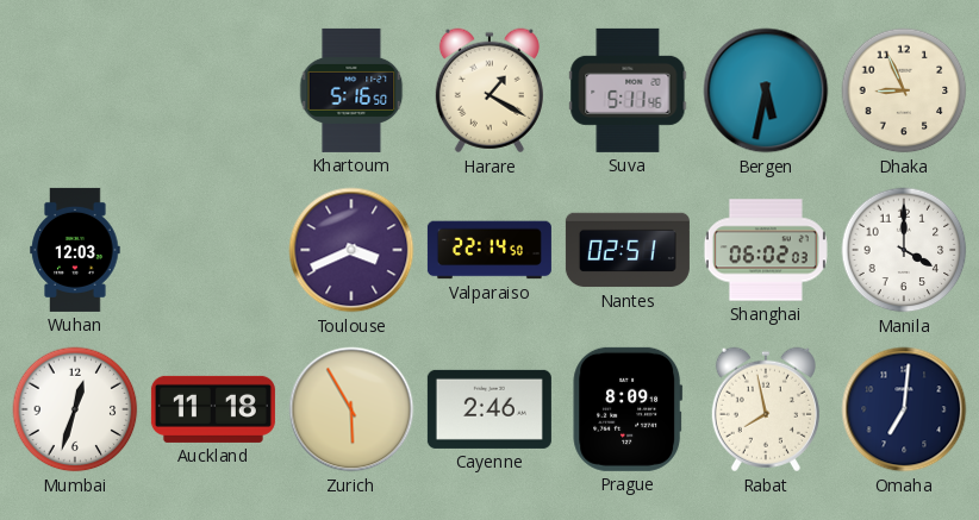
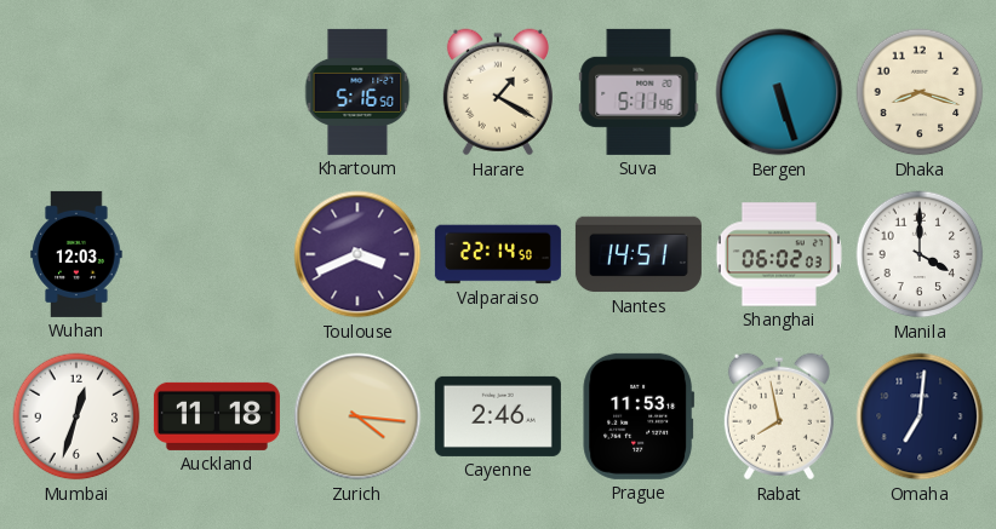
Bergen: 5:32 -> 5:27 (779, 92)
Dhaka: 8:56 -> 8:18 (920, 92)
Nantes: 02:51 -> 14:51 (639, 254)
Zurich: 5:55 -> 4:16 (357, 416)
Prague: 8:09 -> 11:53 (639, 416)
